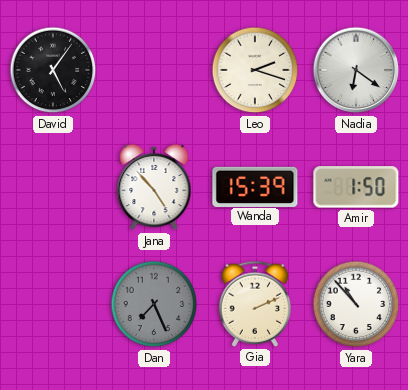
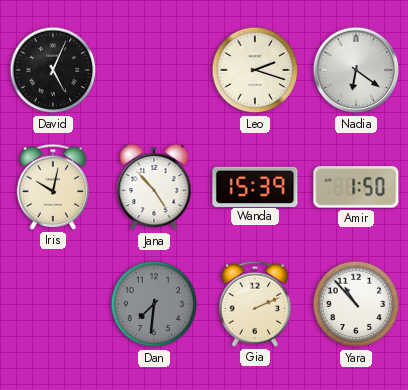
David: 5:06 -> 5:04 (53, 70)
Iris: none -> 10:02 (53, 187)
Dan: 7:26 -> 7:31 (154, 304)
